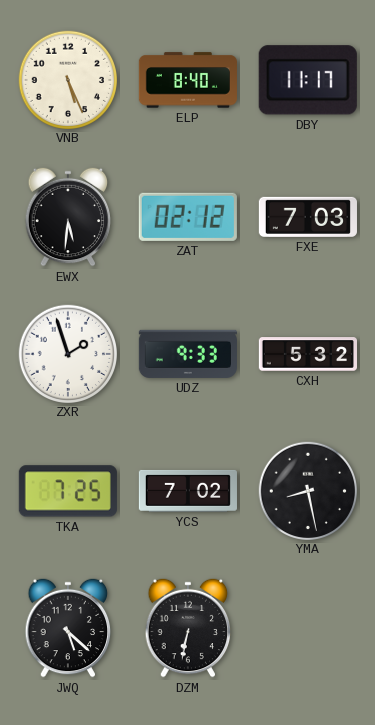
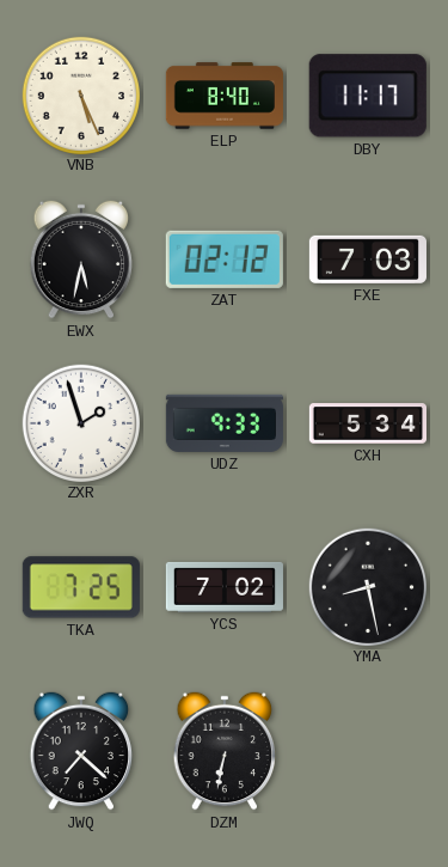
EWX: 5:31 -> 5:32 (81, 260)
CXH: 5:32 -> 5:34 (367, 423)
JWQ: 5:22 -> 7:22 (81, 751)
